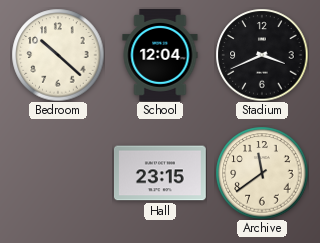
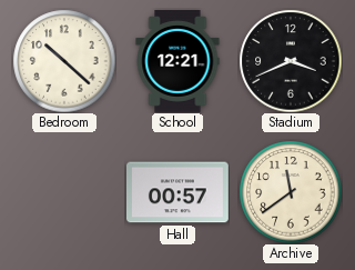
School: 12:04 -> 12:21 (177, 62)
Hall: 23:15 -> 00:57 (177, 192)
